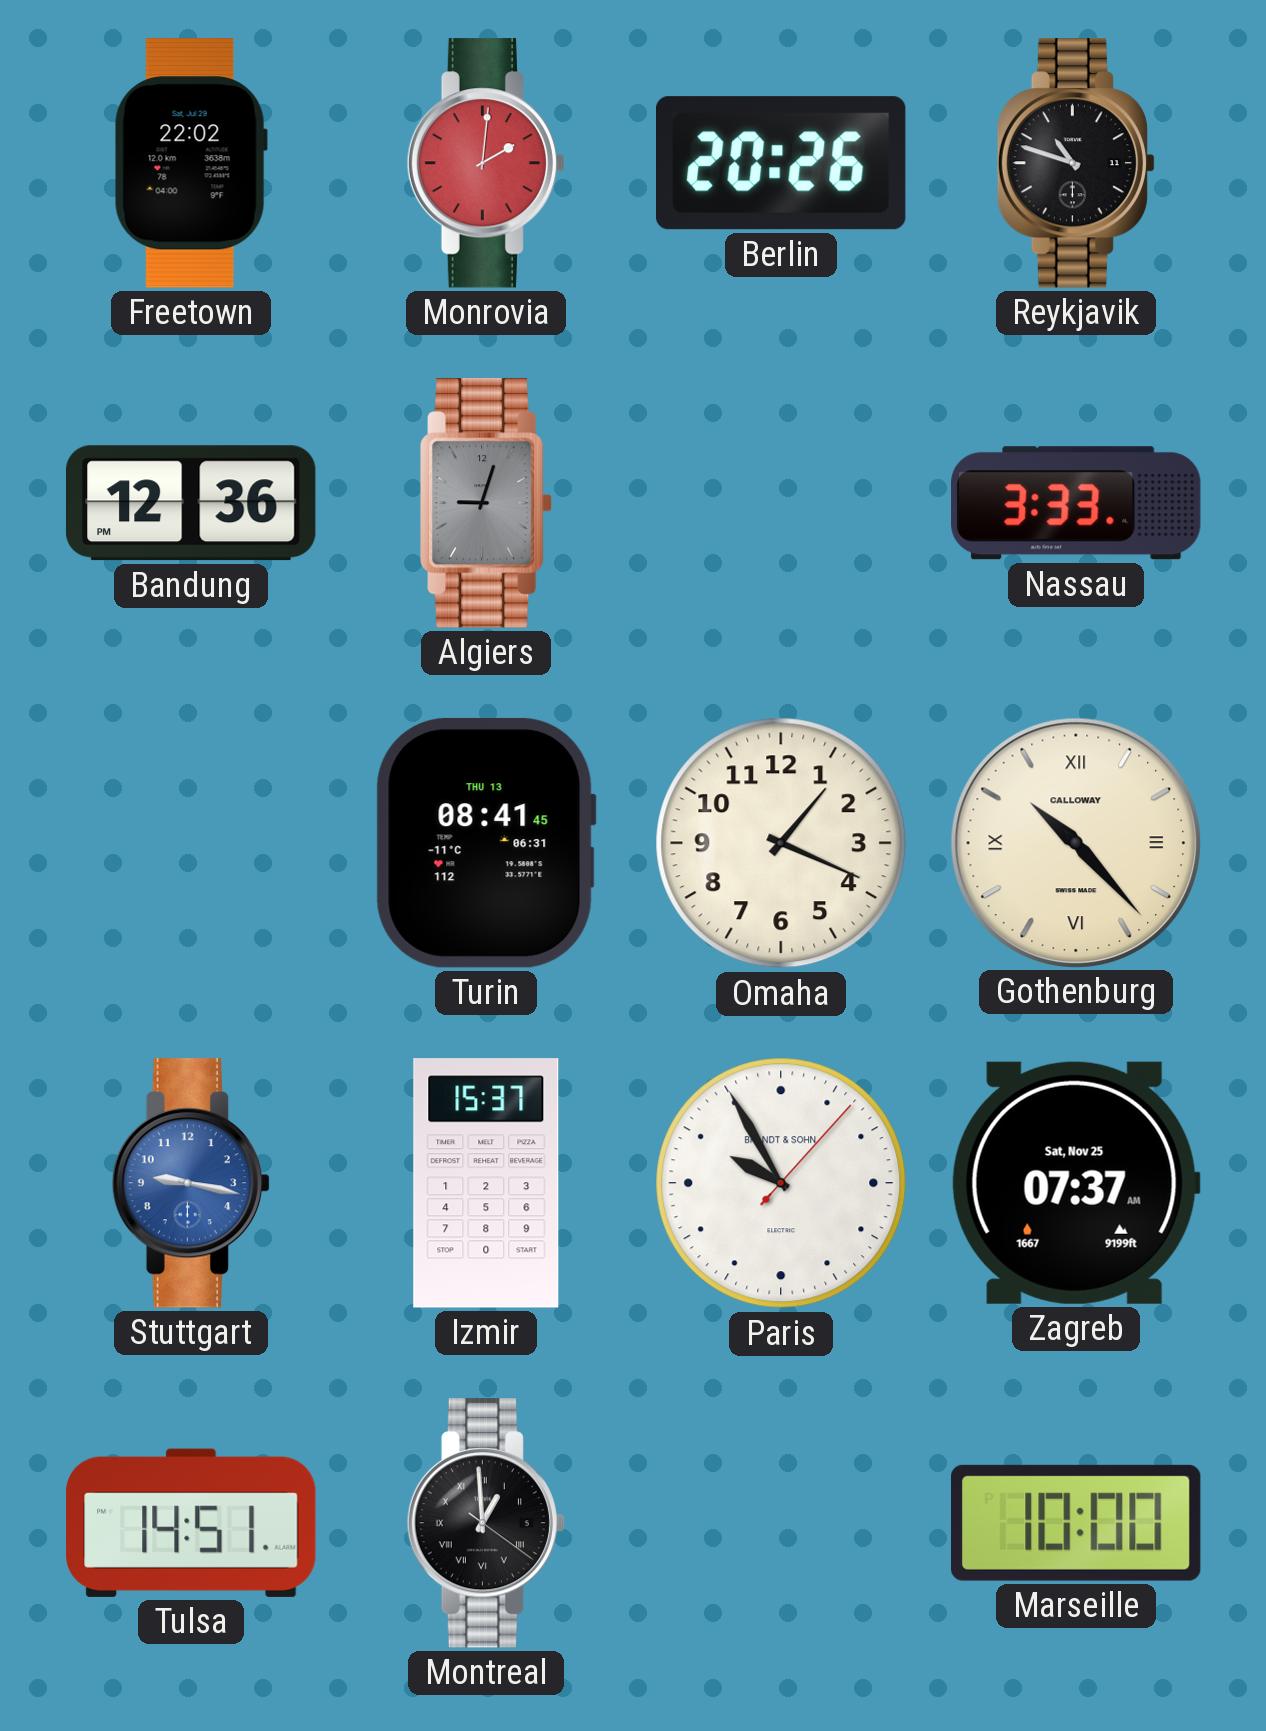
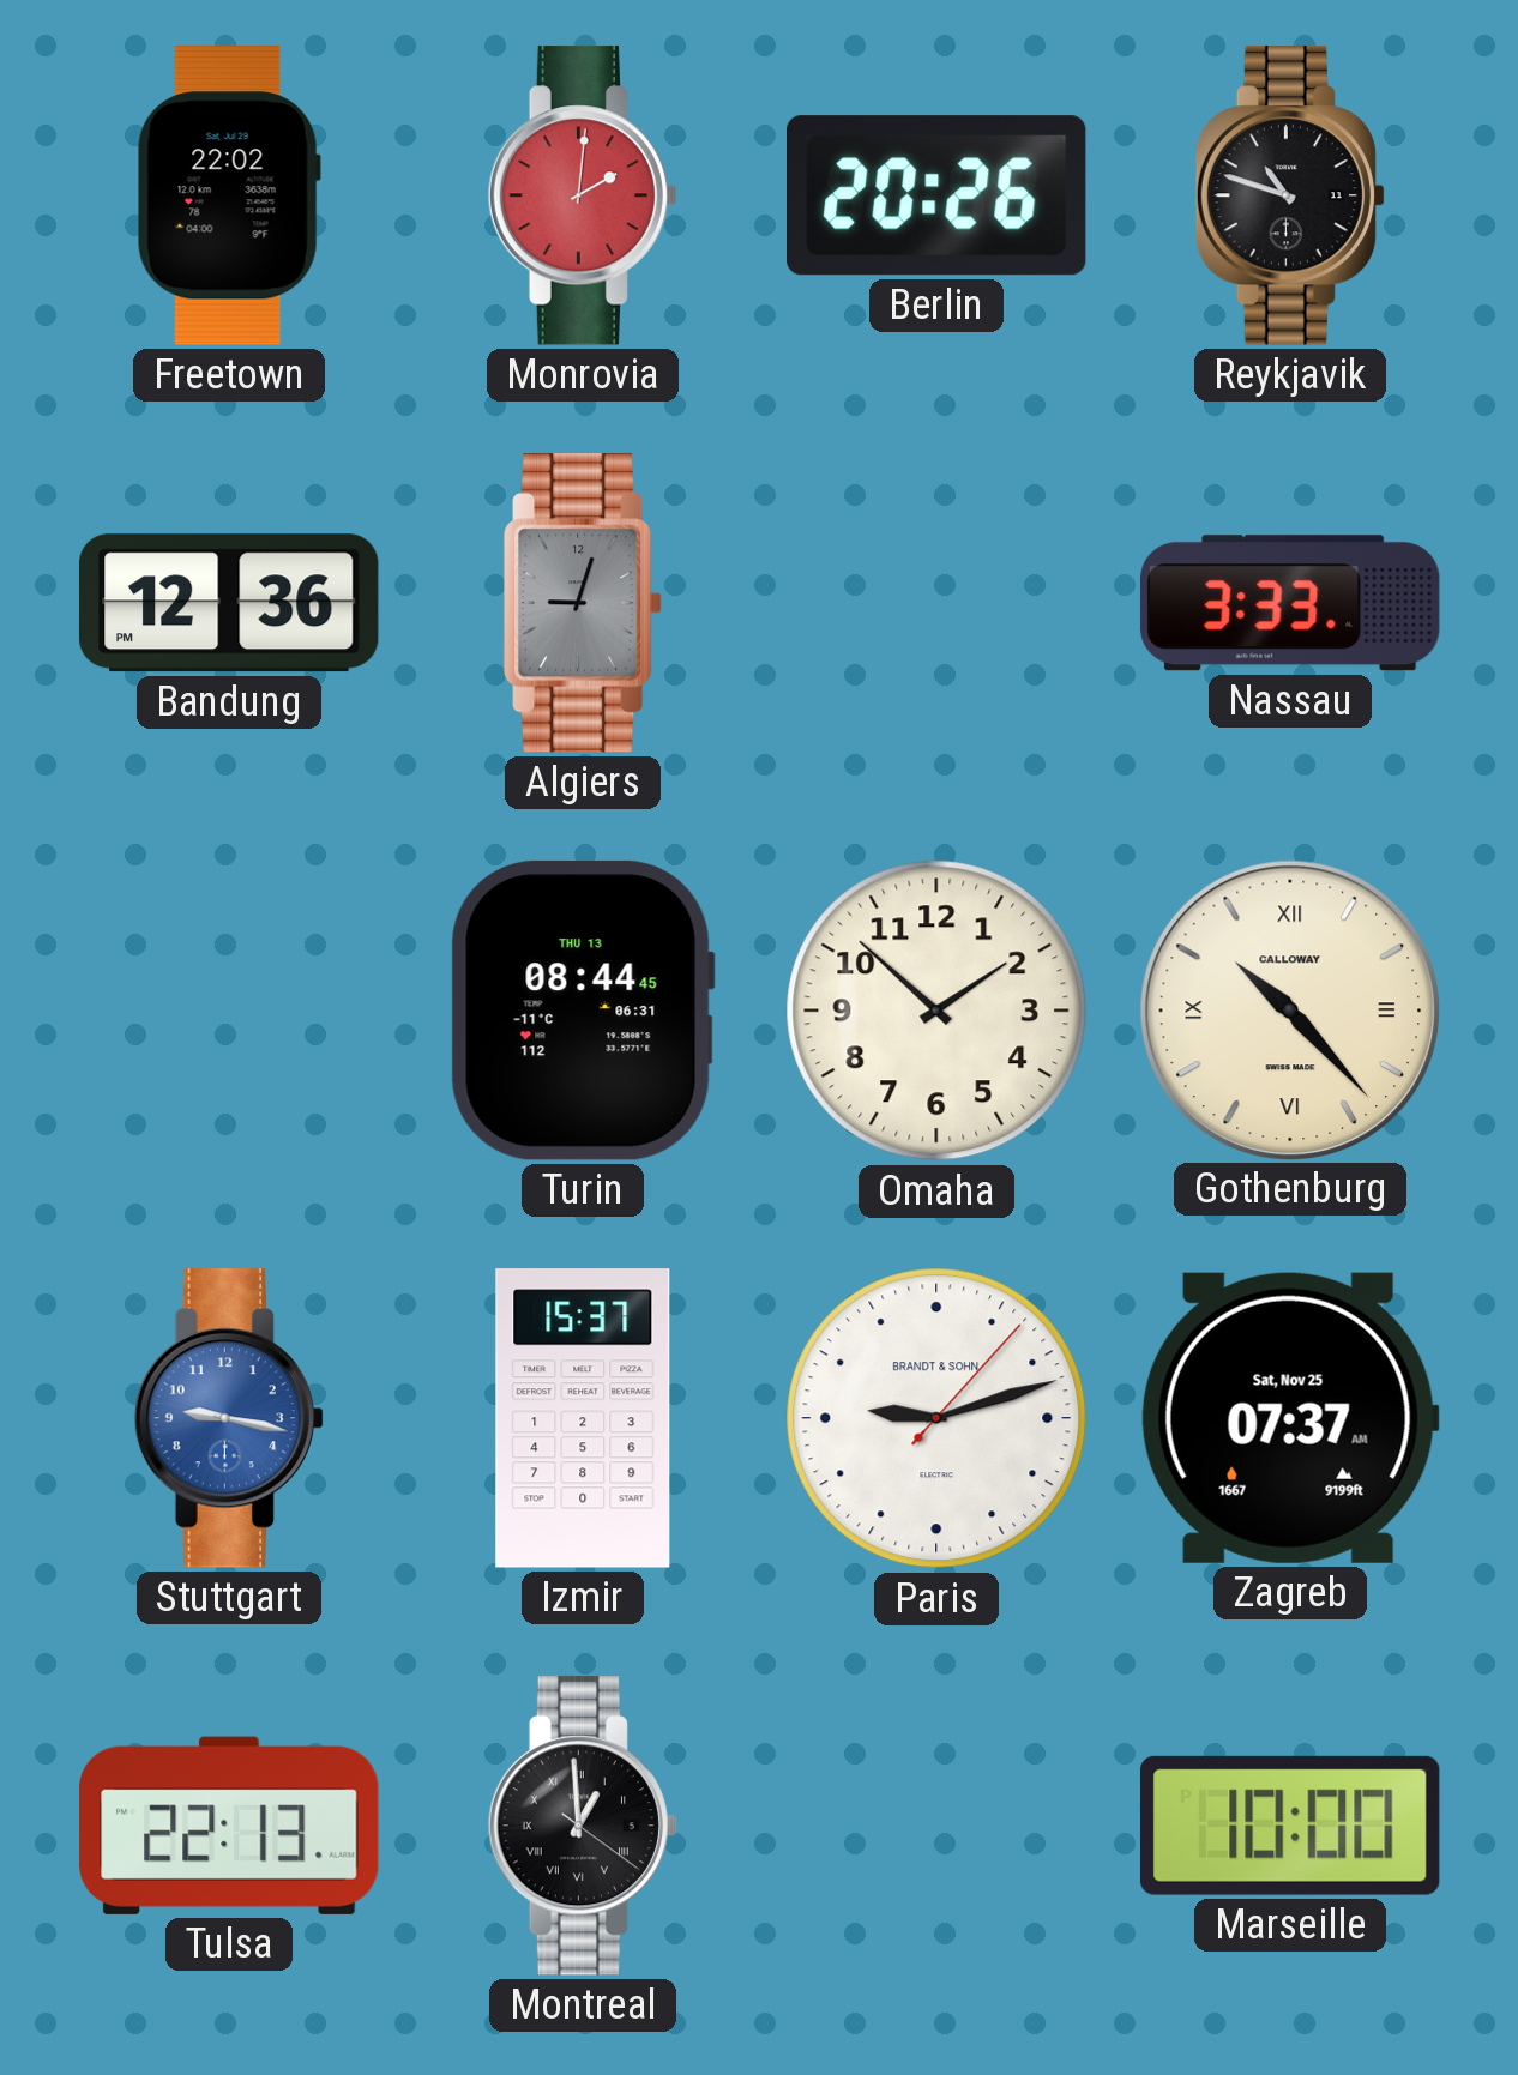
Turin: 08:41 -> 08:44 (583, 1011)
Omaha: 1:19 -> 1:52 (936, 1011)
Paris: 9:55 -> 9:12 (936, 1418)
Tulsa: 14:51 -> 22:13 (229, 1826)
